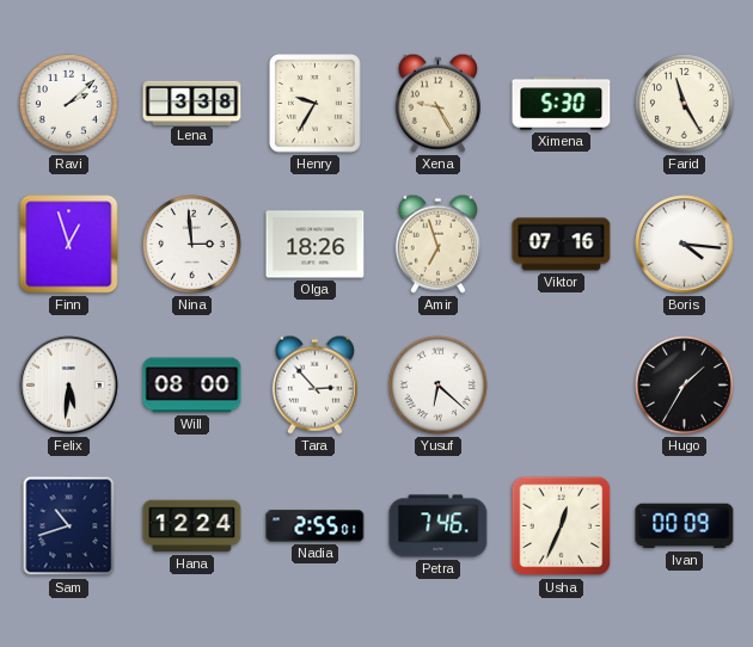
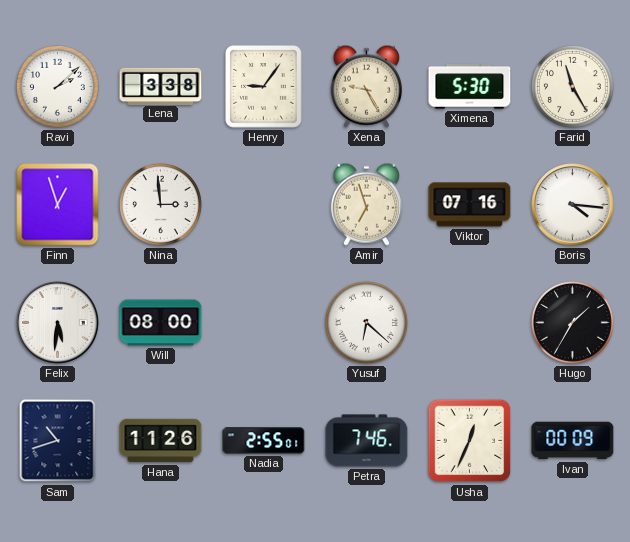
Henry: 9:35 -> 9:06 (264, 87)
Olga: 18:26 -> none (316, 245)
Tara: 2:53 -> none (314, 384)
Hana: 12:24 -> 11:26 (161, 441)
